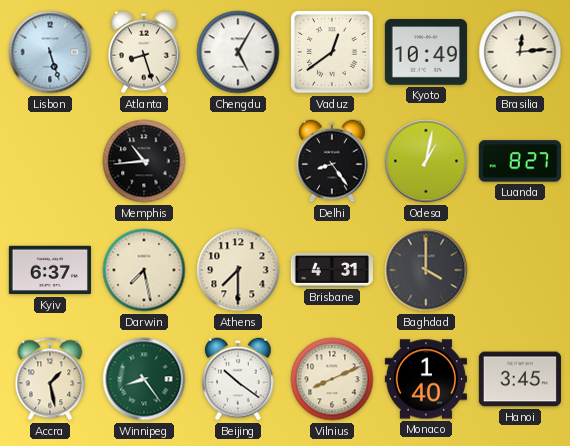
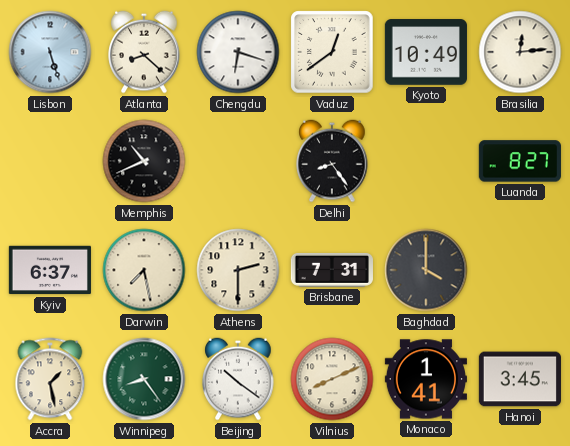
Atlanta: 8:27 -> 8:22 (144, 52)
Chengdu: 5:05 -> 6:18 (238, 52)
Memphis: 10:44 -> 10:41 (144, 161)
Odesa: 1:02 -> none (426, 161)
Athens: 7:30 -> 2:30 (238, 270)
Brisbane: 4:31 -> 7:31 (332, 270)
Monaco: 1:40 -> 1:41 (426, 379)
